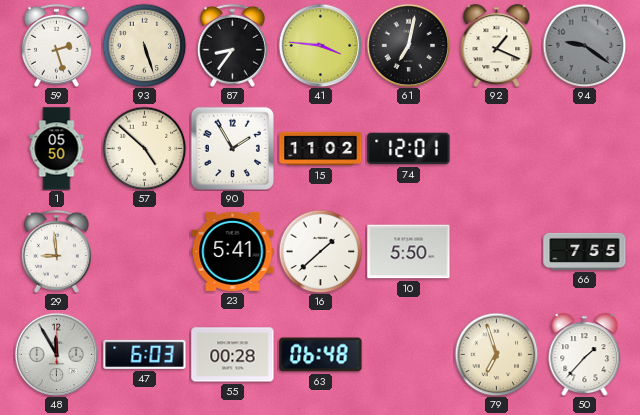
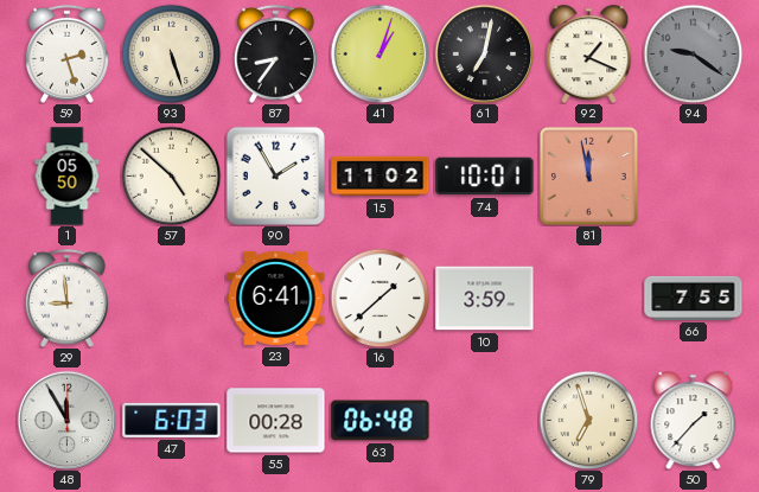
41: 3:46 -> 1:03 (379, 53)
74: 12:01 -> 10:01 (485, 177)
81: none -> 11:58 (589, 177)
23: 5:41 -> 6:41 (276, 298)
10: 5:50 -> 3:59 (485, 299)
